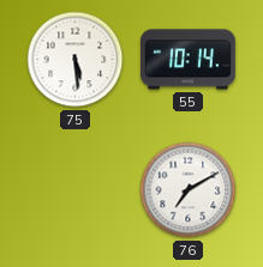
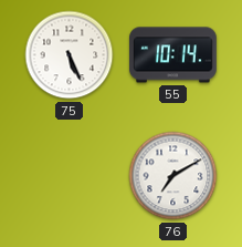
75: 5:29 -> 5:26 (70, 55)
